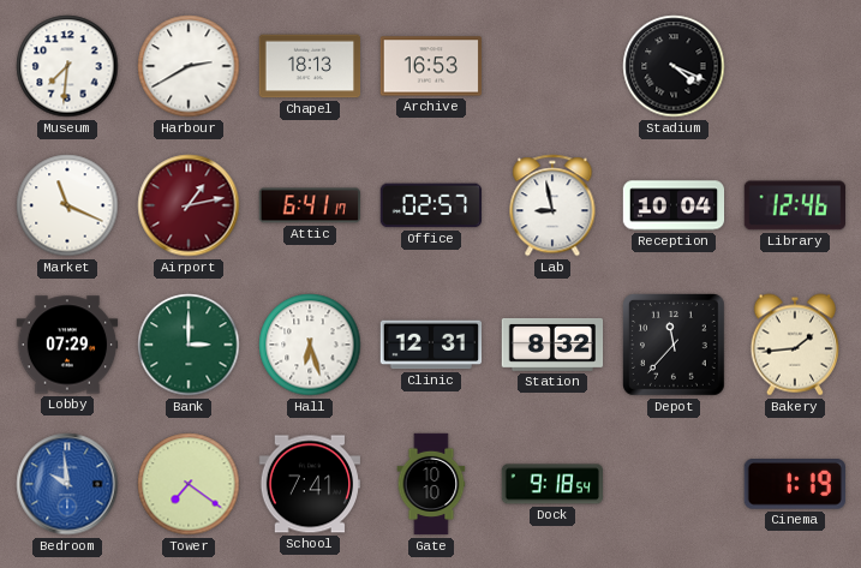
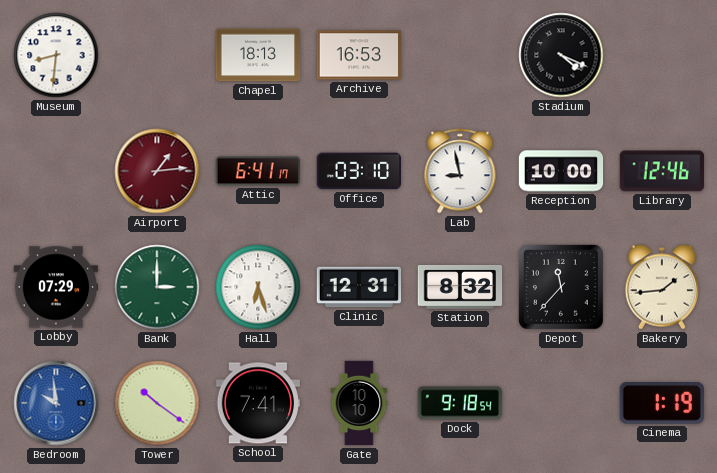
Museum: 7:31 -> 8:31 (56, 55)
Harbour: 2:40 -> none (189, 66)
Market: 11:19 -> none (67, 205)
Airport: 1:13 -> 1:14 (157, 171)
Office: 02:57 -> 03:10 (358, 171)
Reception: 10:04 -> 10:00 (561, 171)
Tower: 7:21 -> 10:21 (157, 403)
